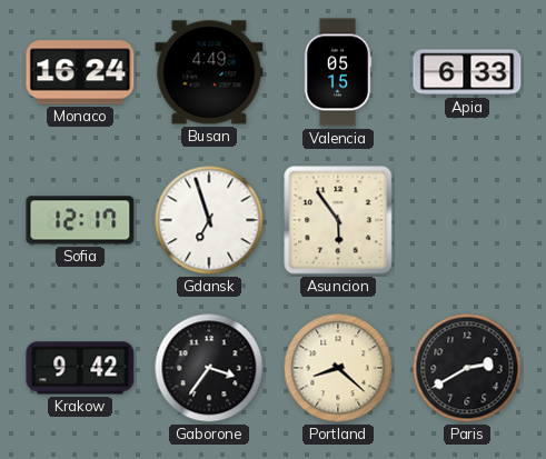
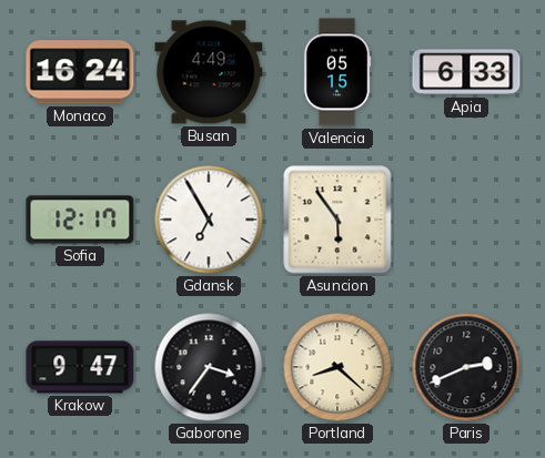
Gdansk: 6:57 -> 6:55 (209, 220)
Krakow: 9:42 -> 9:47 (80, 367)
Paris: 2:40 -> 2:41 (466, 367)
